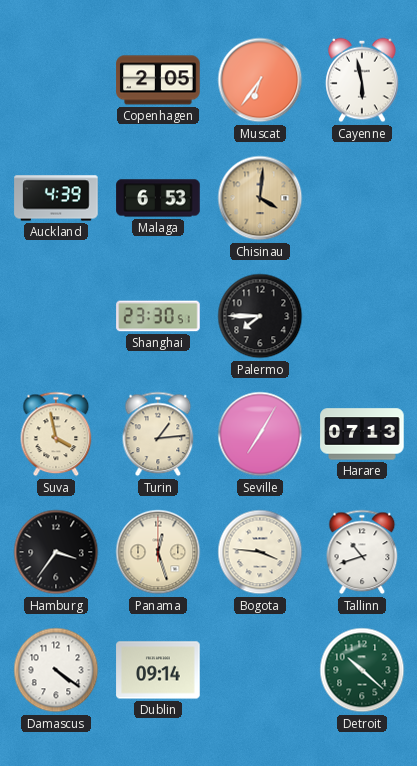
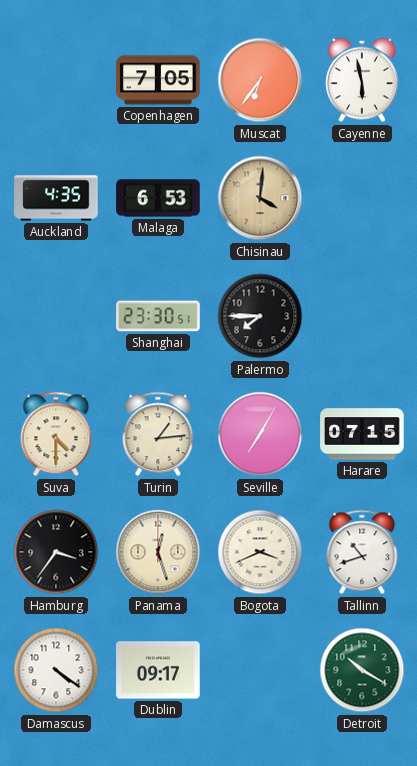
Copenhagen: 2:05 -> 7:05 (158, 80)
Auckland: 4:39 -> 4:35 (56, 198)
Suva: 3:58 -> 4:30 (56, 434)
Harare: 07:13 -> 07:15 (362, 434)
Bogota: 3:46 -> 3:41 (260, 552)
Dublin: 09:14 -> 09:17 (158, 670)
Detroit: 10:22 -> 10:20 (362, 670)
